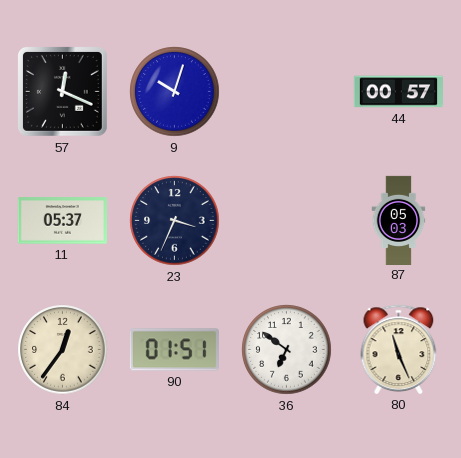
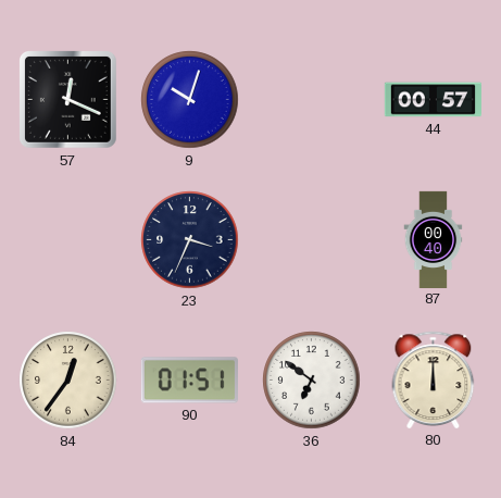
11: 05:37 -> none (62, 221)
87: 05:03 -> 00:40 (434, 239)
80: 11:26 -> 12:00 (434, 379)
